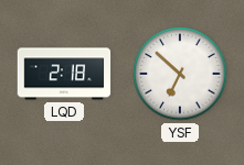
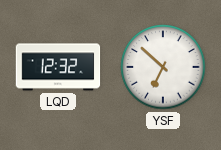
LQD: 2:18 -> 12:32 (58, 67)
